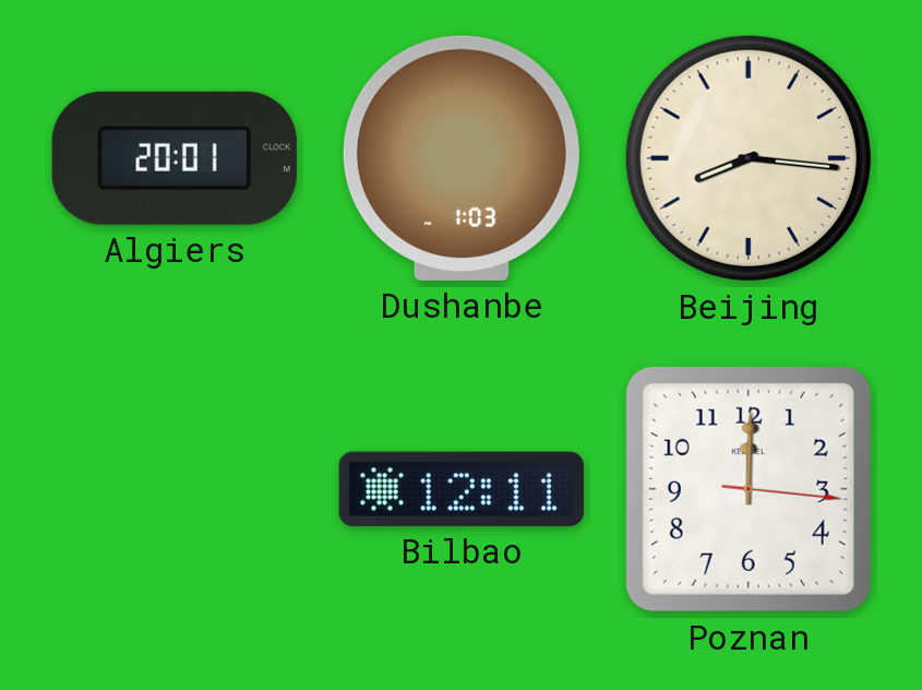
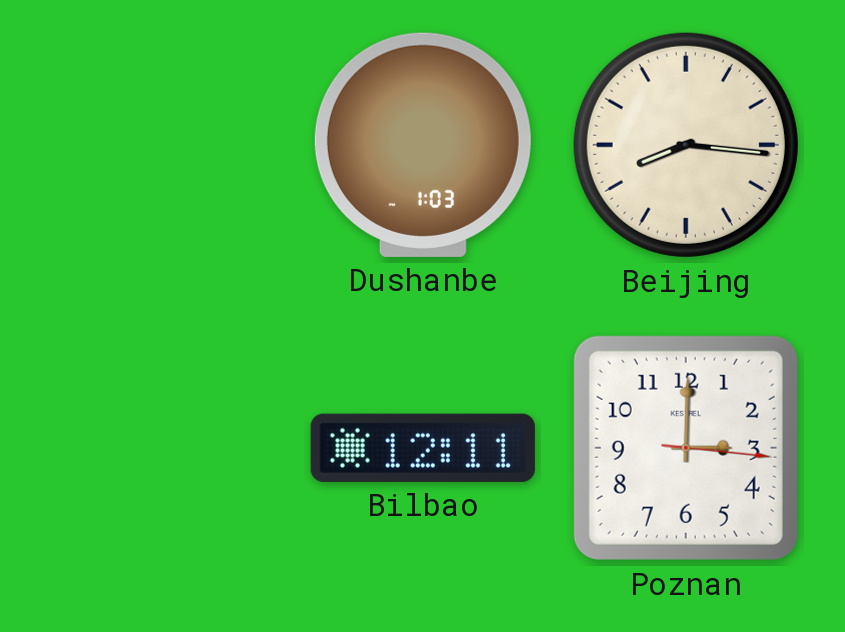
Algiers: 20:01 -> none (175, 158)
Poznan: 12:00 -> 3:00 (686, 448)
